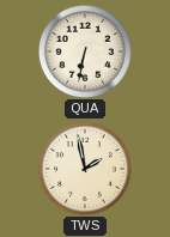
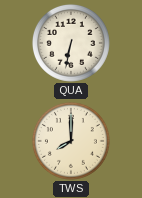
TWS: 1:58 -> 8:00 (71, 141)
